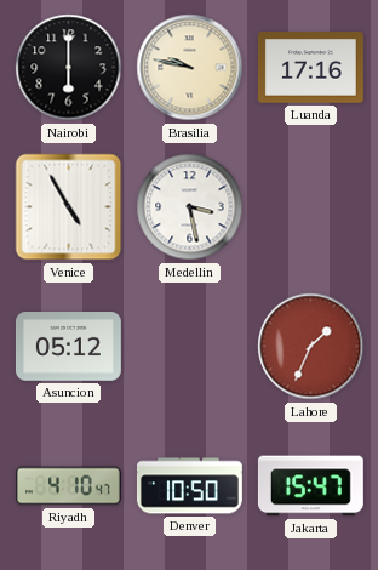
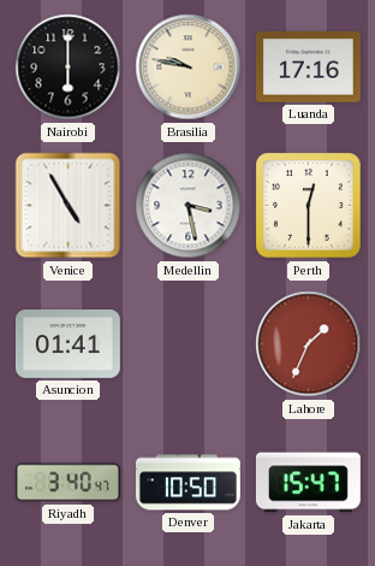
Perth: none -> 12:30 (309, 206)
Asuncion: 05:12 -> 01:41 (67, 344)
Riyadh: 4:10 -> 3:40 (67, 483)
